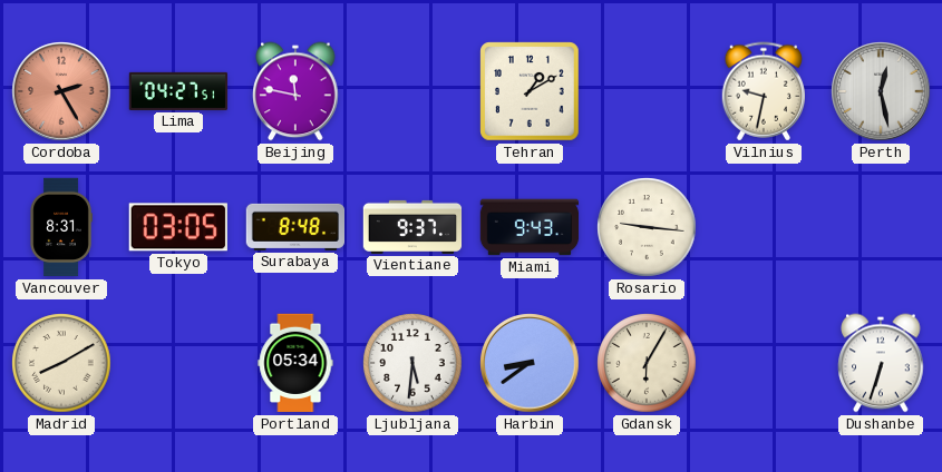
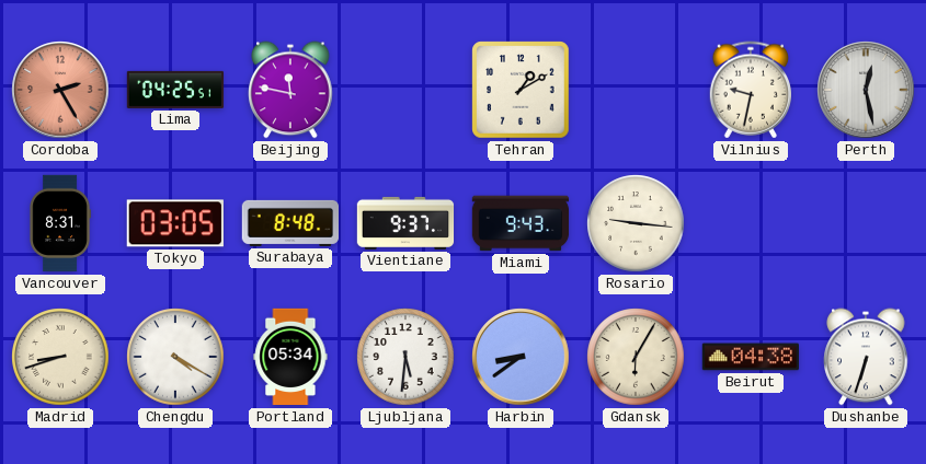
Lima: 04:27 -> 04:25 (175, 90)
Madrid: 8:10 -> 8:42 (60, 357)
Chengdu: none -> 4:20 (175, 357)
Beirut: none -> 04:38 (750, 357)
